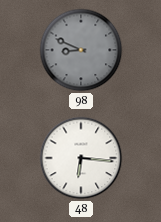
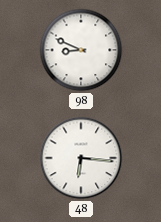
98 dial: grey -> white (81, 50)
